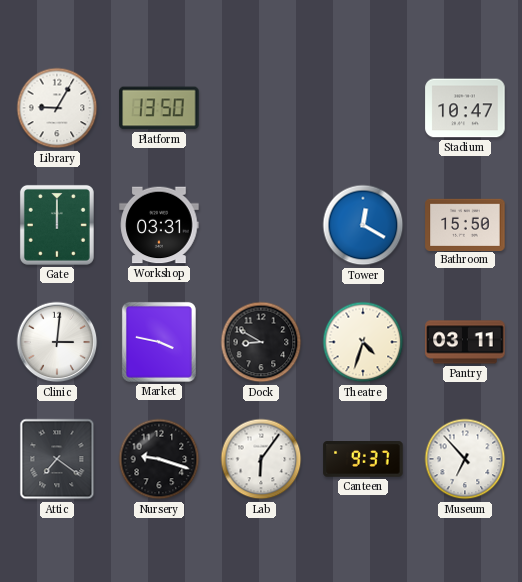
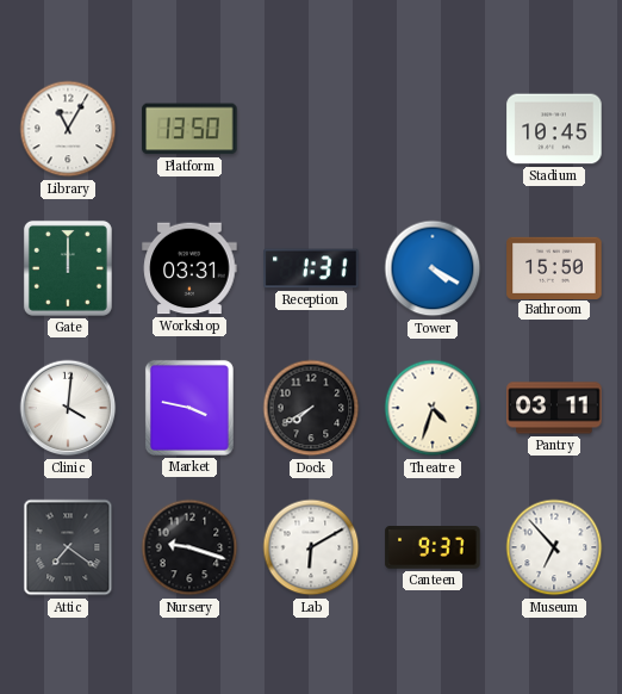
Library: 9:05 -> 11:05 (68, 129)
Stadium: 10:47 -> 10:45 (554, 129)
Reception: none -> 1:31 (311, 268)
Tower: 12:20 -> 4:20 (433, 268)
Clinic: 3:01 -> 4:01 (68, 408)
Dock: 8:50 -> 7:40 (311, 408)
Lab: 6:06 -> 6:10 (311, 547)
